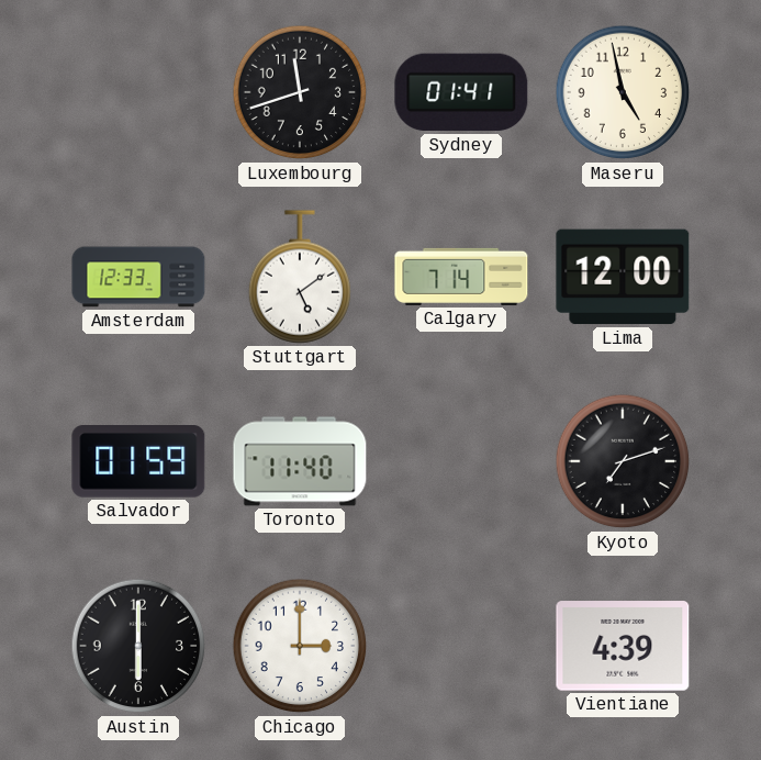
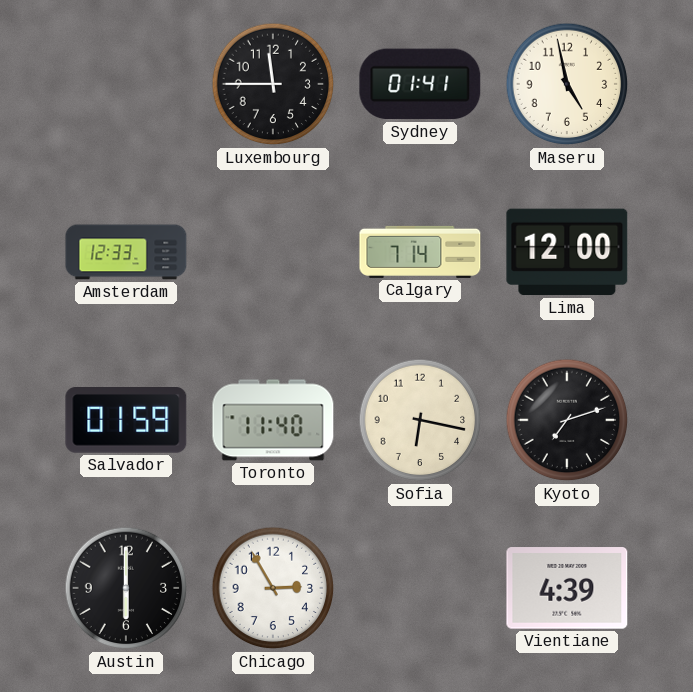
Luxembourg: 11:42 -> 11:45 (273, 84)
Stuttgart: 5:09 -> none (299, 277)
Sofia: none -> 6:17 (420, 420)
Chicago: 3:00 -> 2:55 (273, 588)
